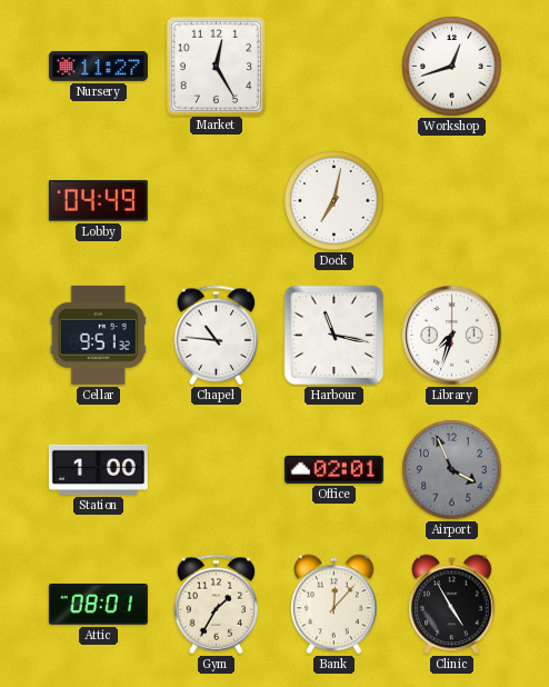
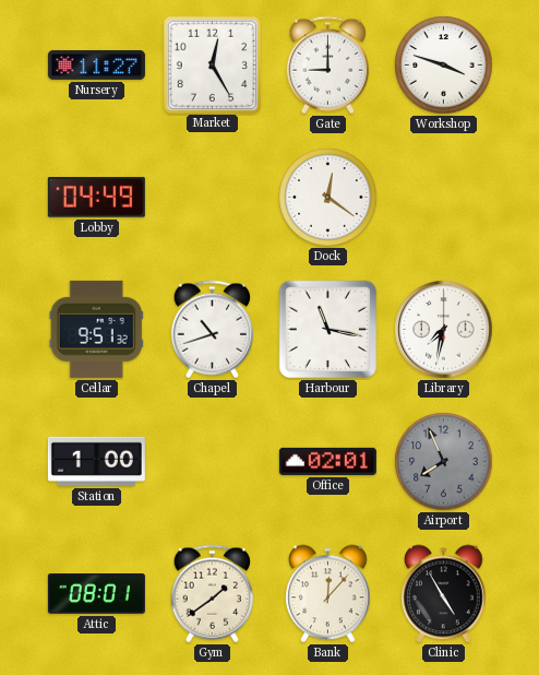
Gate: none -> 9:00 (327, 66)
Workshop: 12:42 -> 3:48 (444, 66)
Dock: 7:02 -> 12:21 (328, 198)
Chapel: 10:46 -> 10:42 (212, 330)
Library: 7:33 -> 7:32 (444, 330)
Airport: 3:56 -> 7:56 (444, 462)
Gym: 1:35 -> 1:39 (212, 594)
